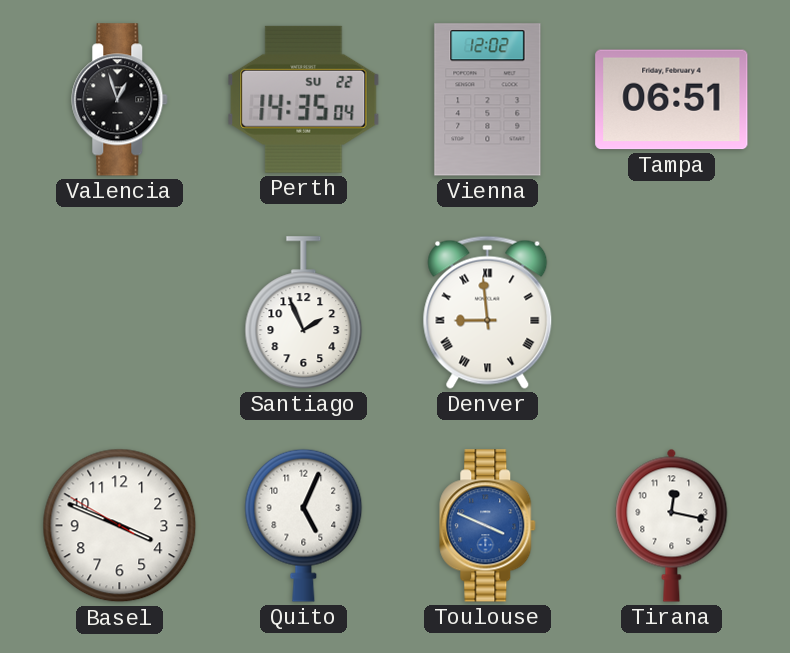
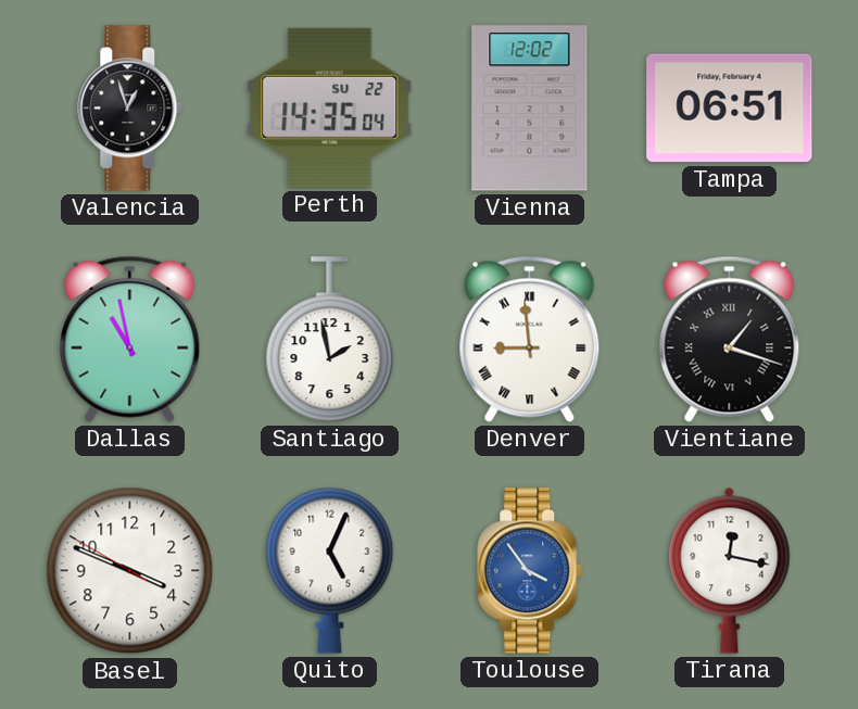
Dallas: none -> 10:58 (130, 339)
Santiago: 1:56 -> 1:58 (330, 340)
Vientiane: none -> 1:18 (730, 339)
Toulouse: 3:49 -> 3:54 (530, 571)
